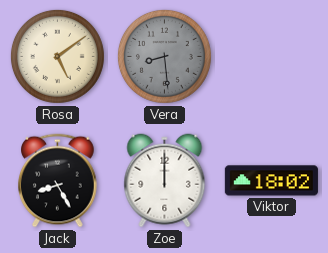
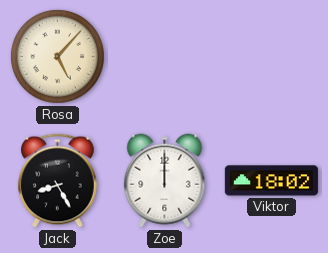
Rosa: 5:09 -> 5:07 (57, 56)
Vera: 8:29 -> none (164, 56)
